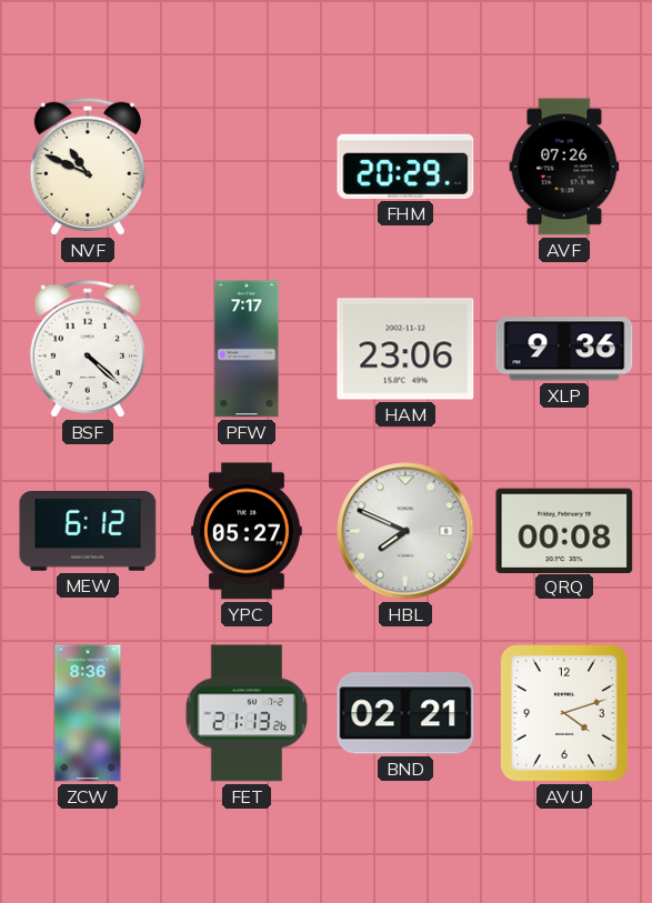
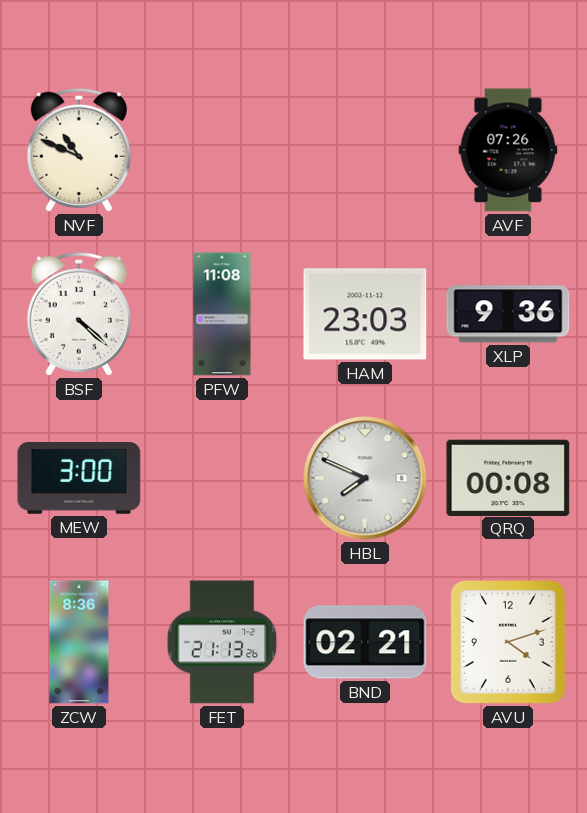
FHM: 20:29 -> none (405, 167)
PFW: 7:17 -> 11:08 (222, 314)
HAM: 23:06 -> 23:03 (365, 314)
MEW: 6:12 -> 3:00 (79, 479)
YPC: 05:27 -> none (248, 531)
